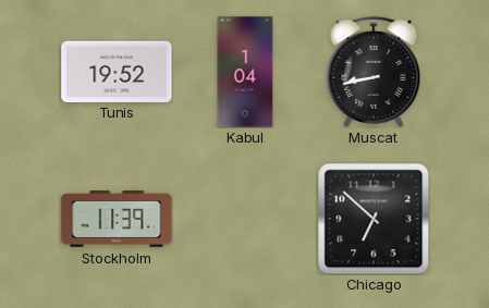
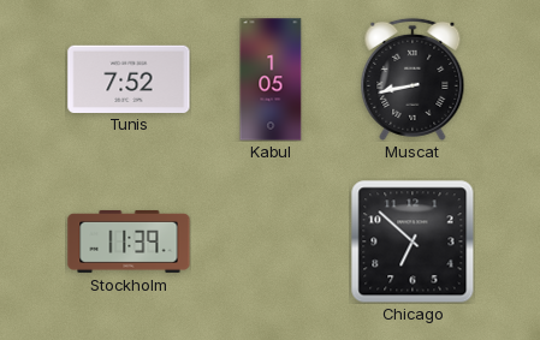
Tunis: 19:52 -> 7:52 (129, 78)
Kabul: 1:04 -> 1:05 (271, 79)
